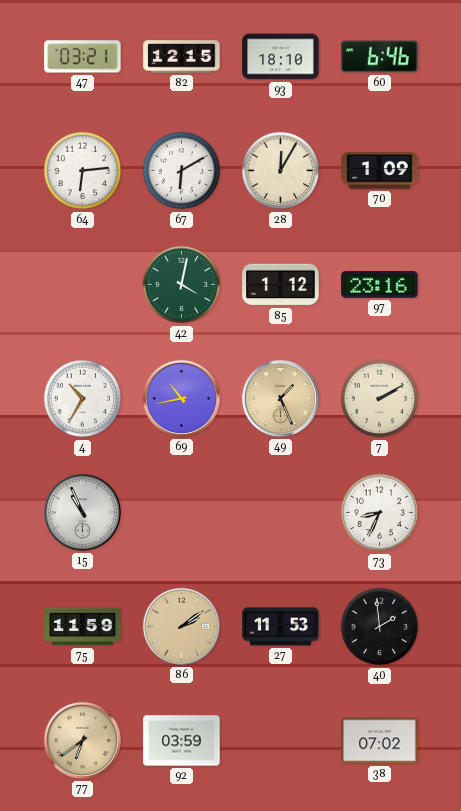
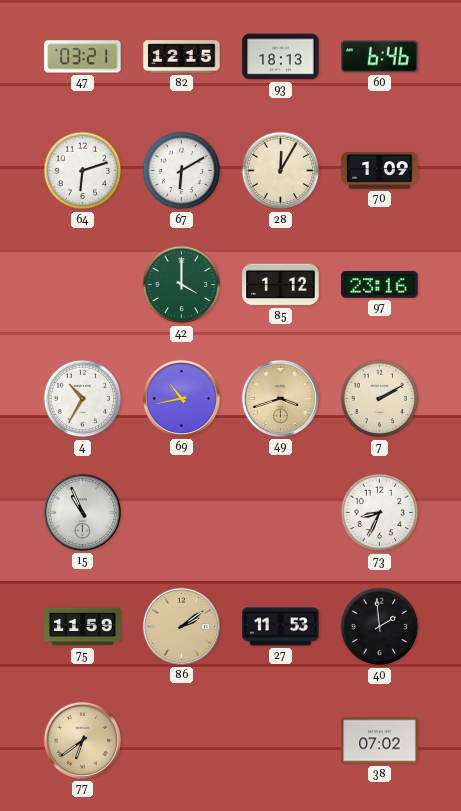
93: 18:10 -> 18:13 (281, 57)
64: 6:14 -> 6:12 (83, 171)
42: 4:02 -> 4:00 (182, 285)
49: 1:26 -> 3:42 (280, 398)
92: 03:59 -> none (182, 741)
